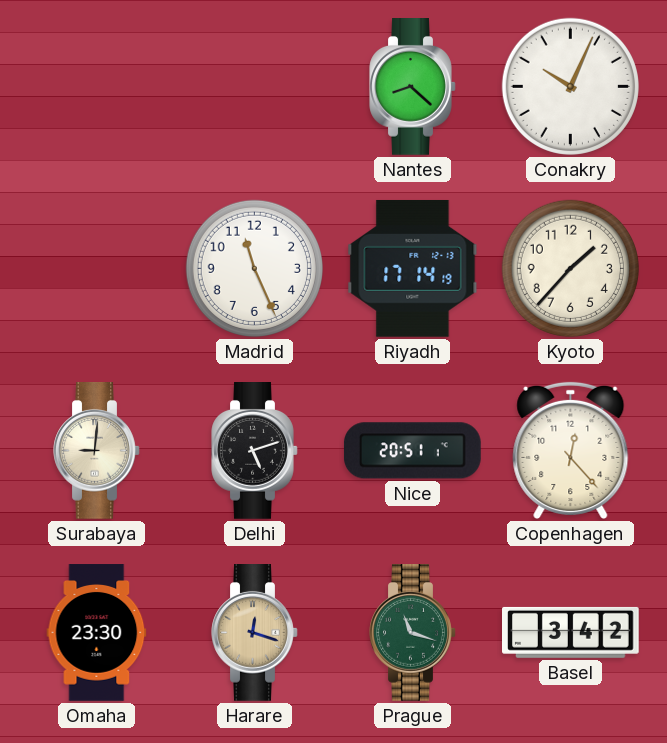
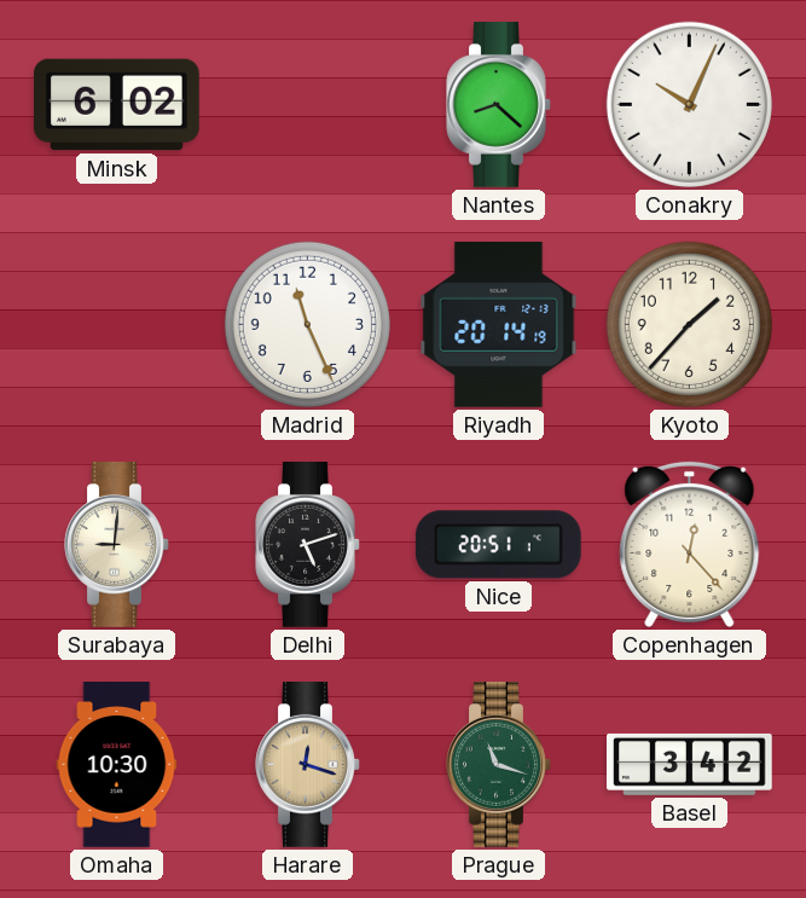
Minsk: none -> 6:02 (117, 105)
Riyadh: 17:14 -> 20:14 (499, 324)
Omaha: 23:30 -> 10:30 (117, 765)
